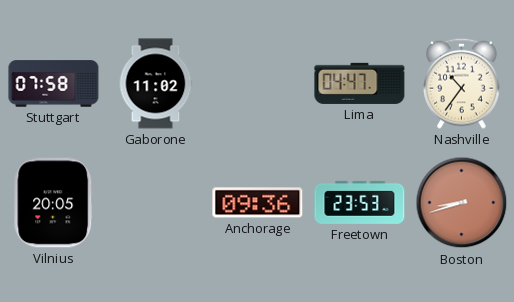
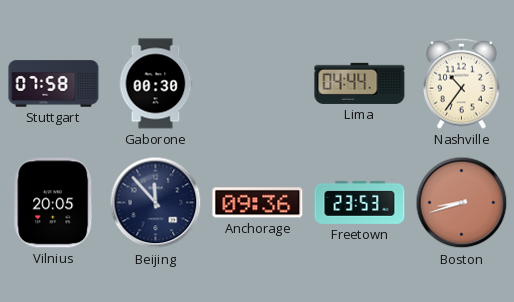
Gaborone: 11:02 -> 00:30 (156, 84)
Lima: 04:47 -> 04:44 (360, 83)
Beijing: none -> 11:53 (156, 203)
